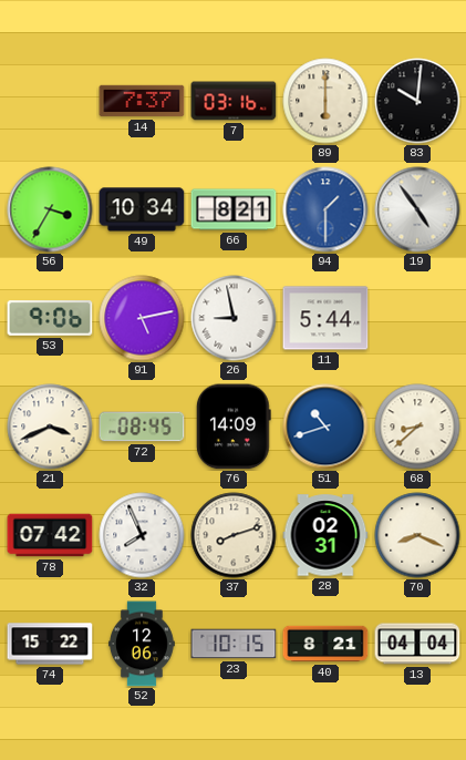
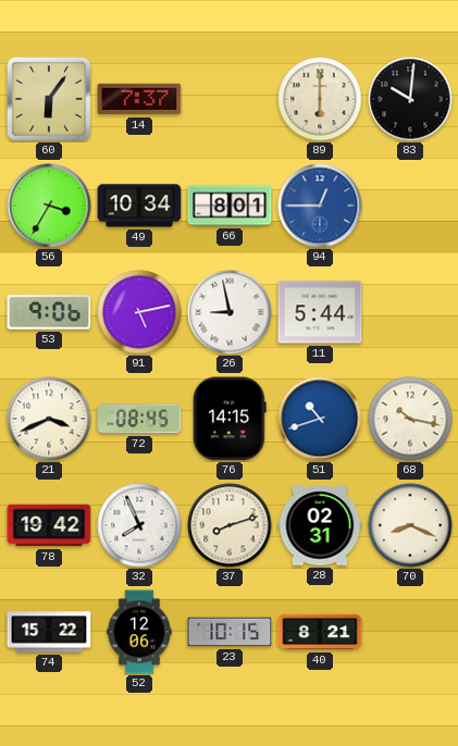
60: none -> 6:06 (49, 99)
7: 03:16 -> none (234, 101)
66: 8:21 -> 8:01 (230, 206)
94: 1:30 -> 12:45 (320, 206)
19: 4:54 -> none (417, 209)
76: 14:09 -> 14:15 (230, 419)
68: 8:38 -> 10:17 (410, 419)
78: 07:42 -> 19:42 (49, 525)
13: 04:04 -> none (417, 644)
